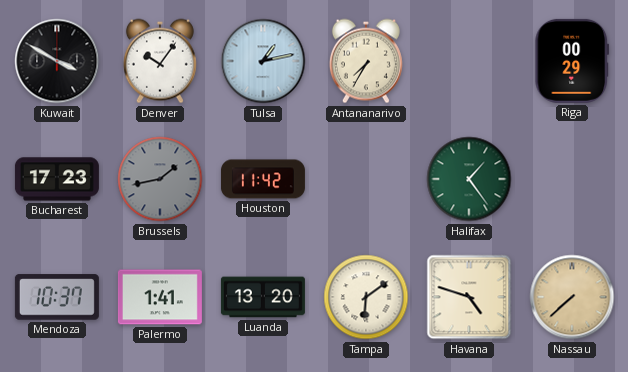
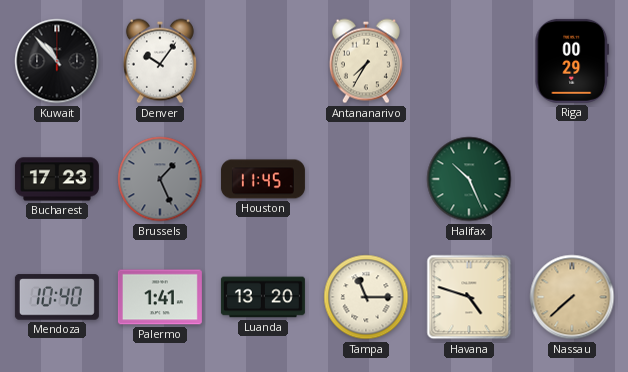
Kuwait: 3:50 -> 10:53 (57, 61)
Tulsa: 1:13 -> none (263, 61)
Brussels: 1:43 -> 1:26 (160, 179)
Houston: 11:42 -> 11:45 (263, 179)
Halifax: 1:24 -> 10:26 (469, 179)
Mendoza: 10:37 -> 10:40 (57, 297)
Tampa: 6:09 -> 11:15 (366, 297)
